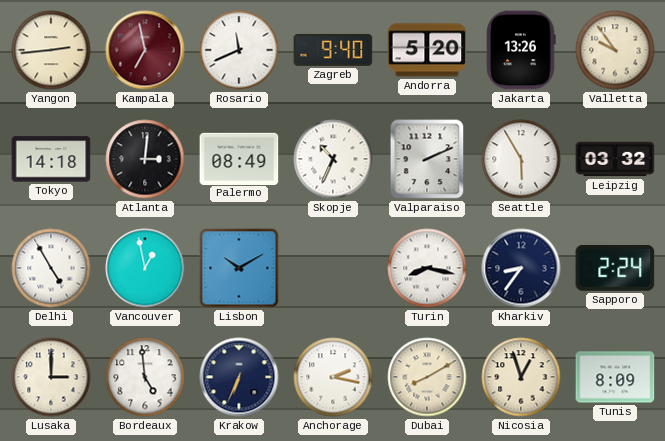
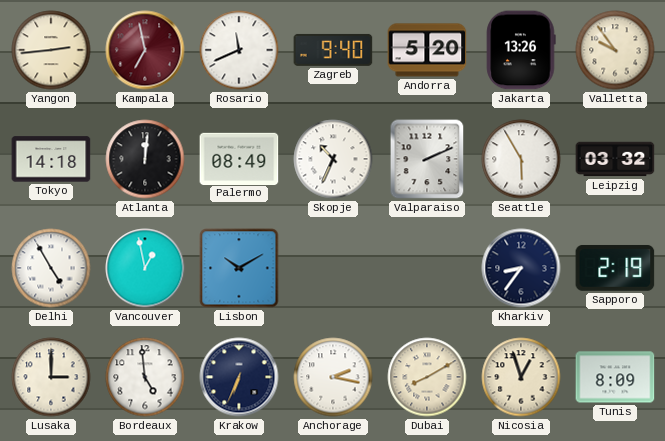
Atlanta: 3:01 -> 12:01 (145, 159)
Turin: 8:17 -> none (427, 268)
Sapporo: 2:24 -> 2:19 (615, 268)
